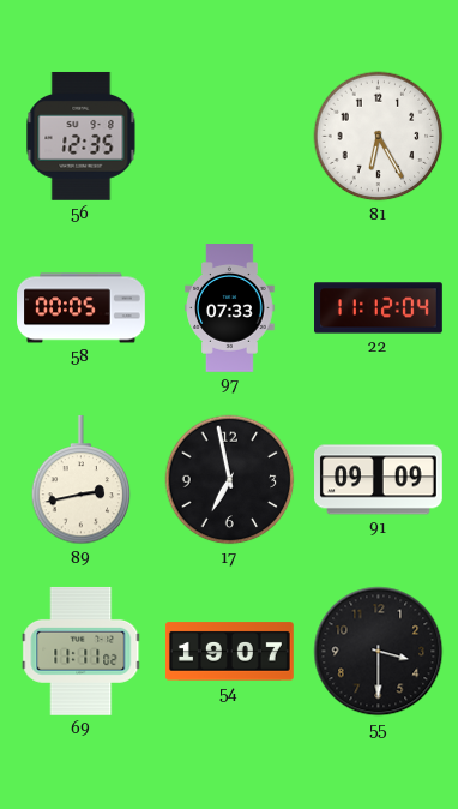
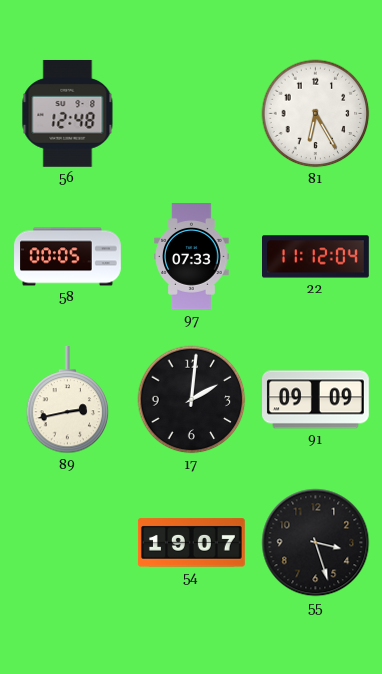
56: 12:35 -> 12:48 (68, 113)
17: 6:58 -> 2:01 (192, 400)
69: 11:11 -> none (82, 651)
55: 3:30 -> 3:27 (316, 543)
